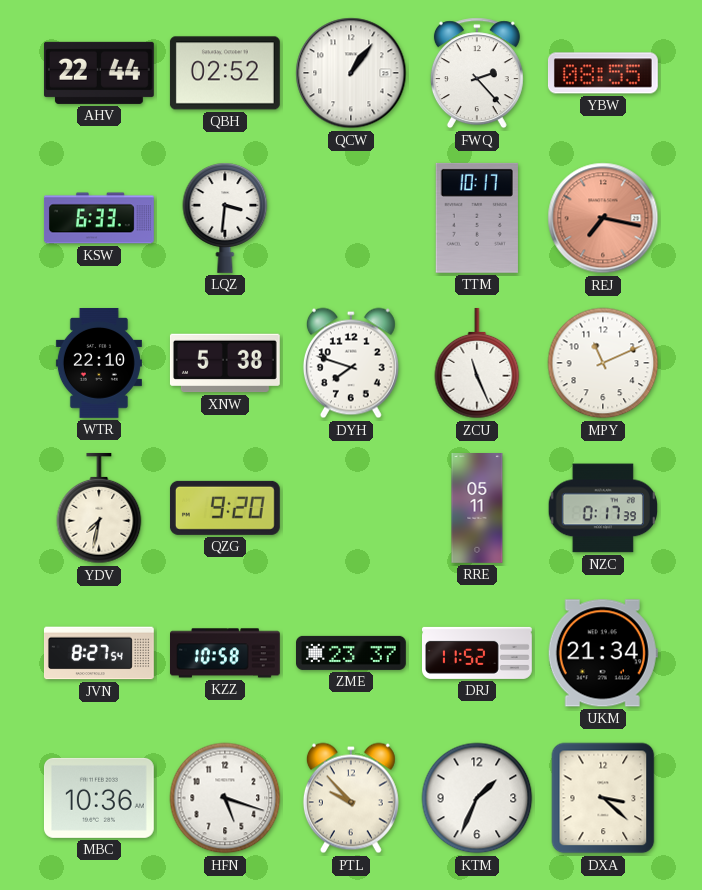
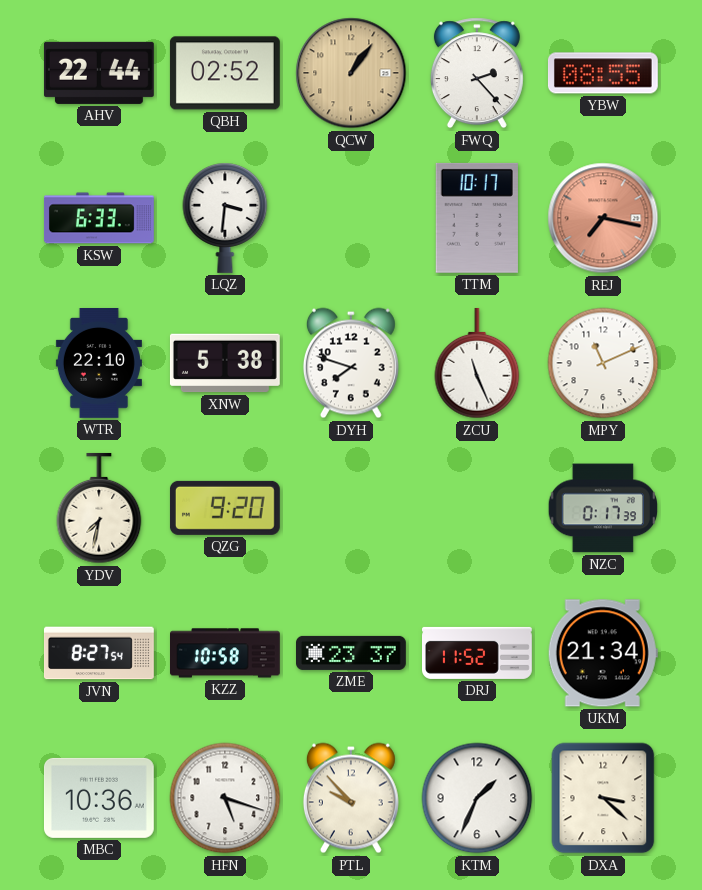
QCW dial: white -> champagne (351, 73)
RRE: 05:11 -> none (477, 509)
